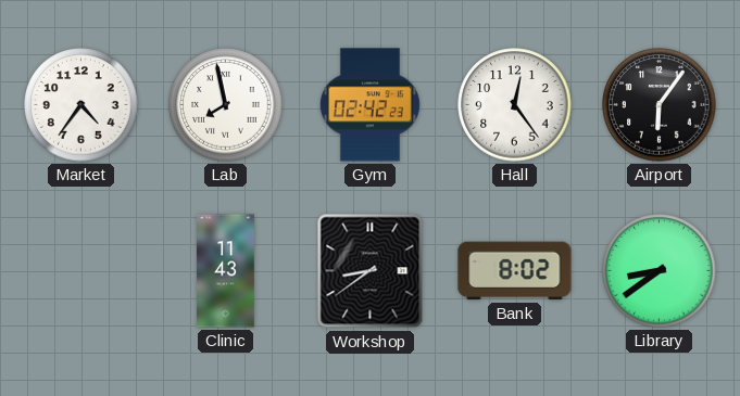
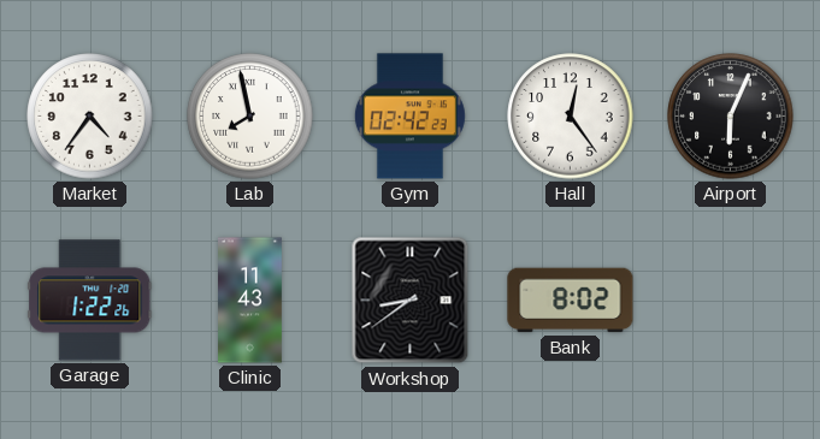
Airport: 6:06 -> 6:04 (731, 117)
Garage: none -> 1:22 (90, 301)
Library: 8:39 -> none (660, 271)
